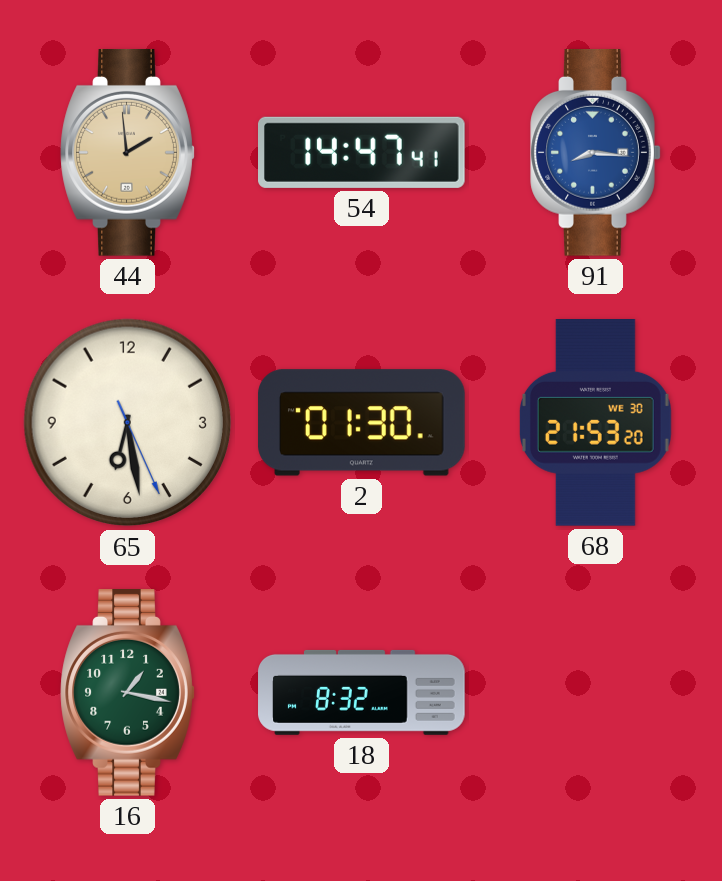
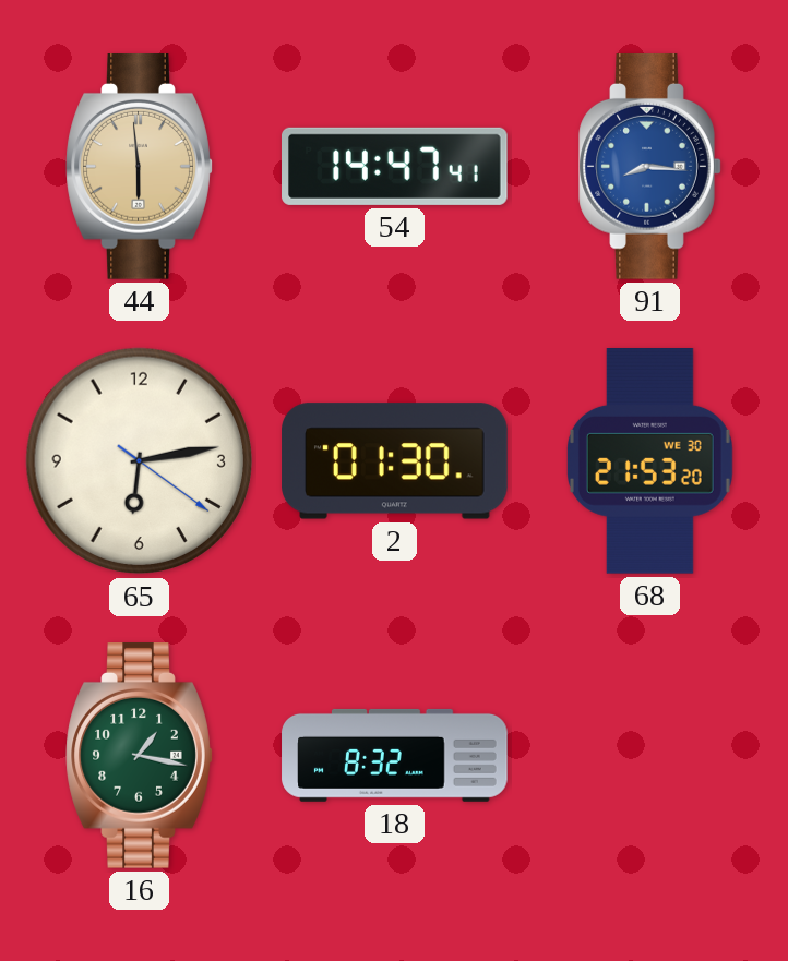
44: 1:59 -> 5:59 (140, 167)
65: 6:28 -> 6:13 (140, 461)
